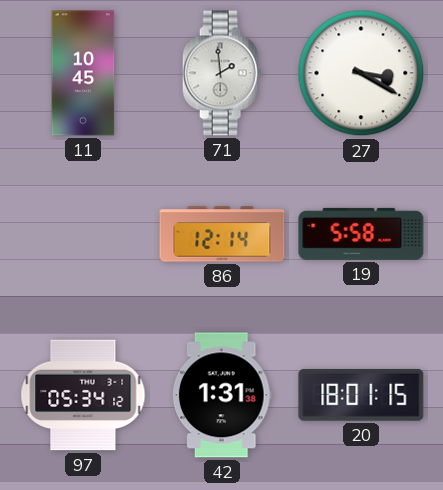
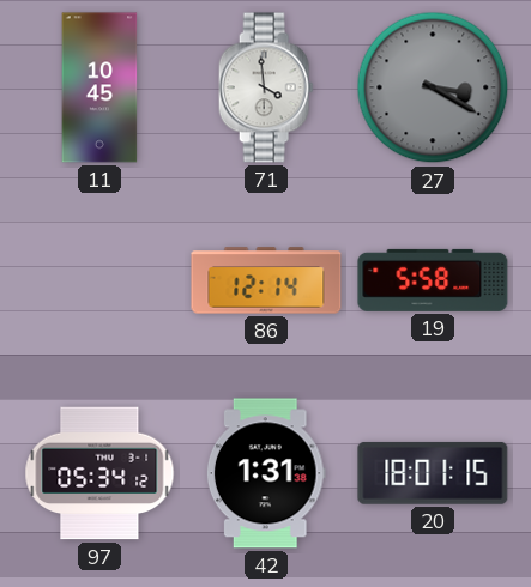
71: 1:59 -> 3:59 (266, 87)
27 dial: white -> grey (433, 87)
